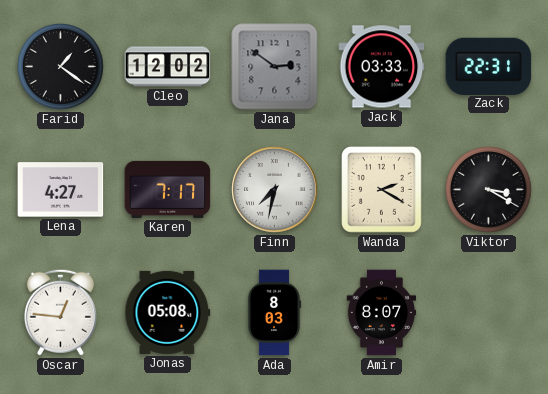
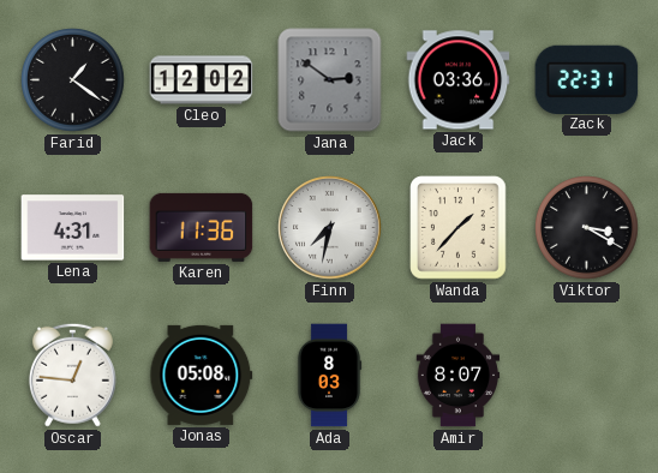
Jack: 03:33 -> 03:36 (459, 80)
Lena: 4:27 -> 4:31 (73, 228)
Karen: 7:17 -> 11:36 (202, 227)
Wanda: 2:20 -> 1:37 (459, 228)
